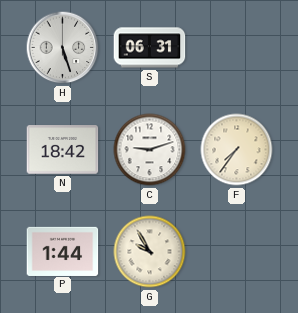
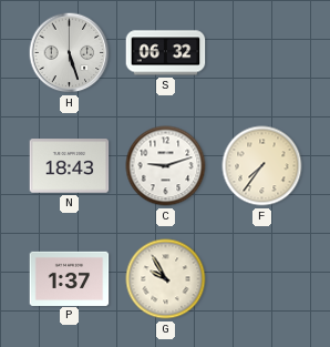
S: 06:31 -> 06:32 (166, 53)
N: 18:42 -> 18:43 (70, 166)
P: 1:44 -> 1:37 (70, 278)
